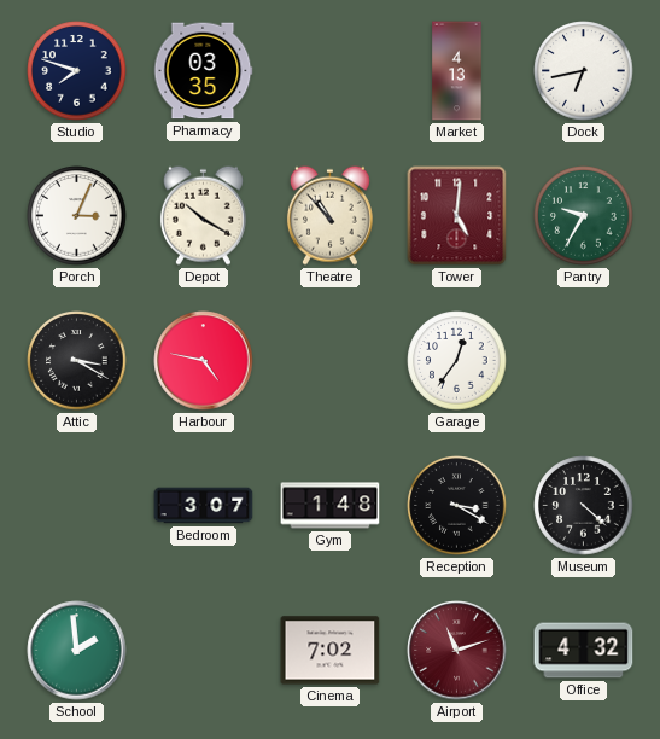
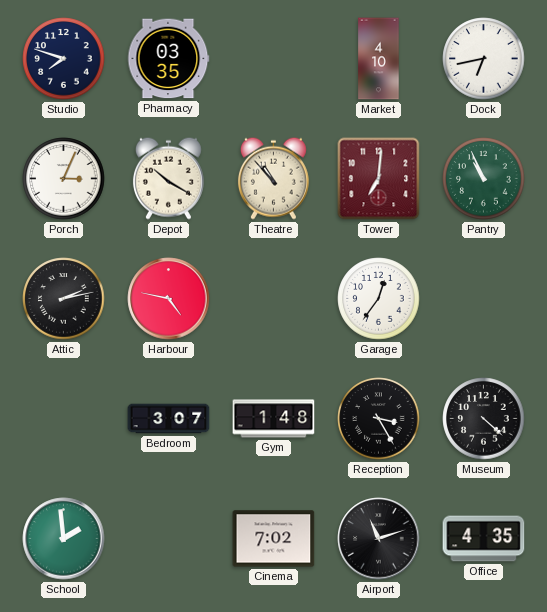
Market: 4:13 -> 4:10 (379, 59)
Tower: 5:01 -> 7:01 (379, 179)
Pantry: 9:35 -> 10:56 (484, 179)
Attic: 3:20 -> 2:13 (64, 299)
Reception: 3:20 -> 3:25 (379, 419)
Airport dial: burgundy -> black (379, 539)
Office: 4:32 -> 4:35 (484, 539)
